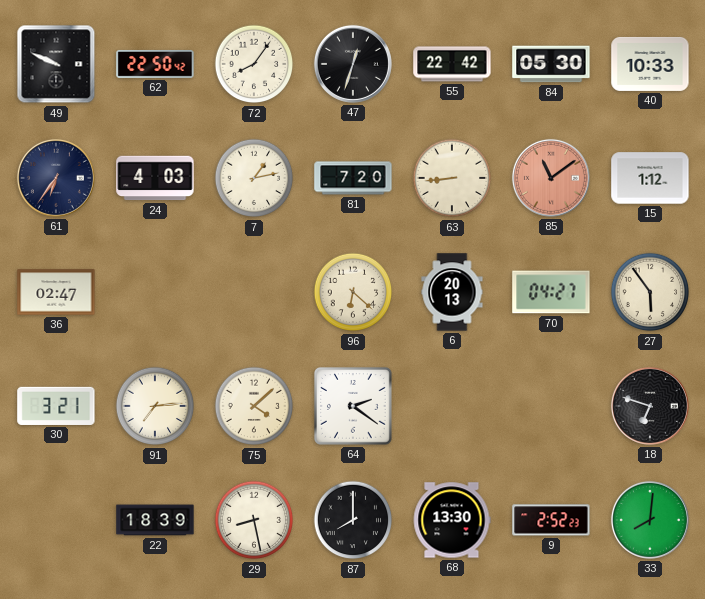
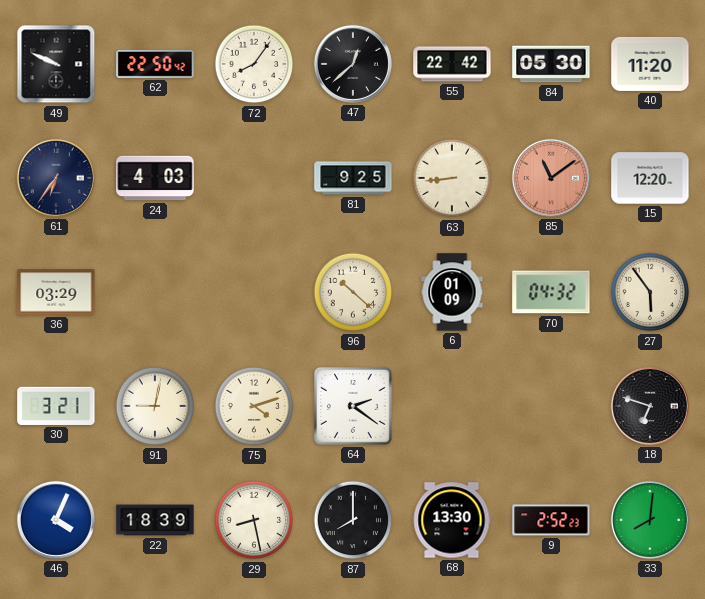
47: 12:33 -> 12:38 (353, 64)
40: 10:33 -> 11:20 (650, 64)
7: 1:13 -> none (254, 178)
81: 7:20 -> 9:25 (353, 178)
15: 1:12 -> 12:20 (650, 178)
36: 02:47 -> 03:29 (56, 292)
96: 6:22 -> 10:22 (353, 292)
6: 20:13 -> 01:09 (452, 292)
70: 04:27 -> 04:32 (551, 292)
91: 7:14 -> 9:02 (155, 406)
75: 4:08 -> 4:12 (254, 406)
46: none -> 4:04 (56, 520)
